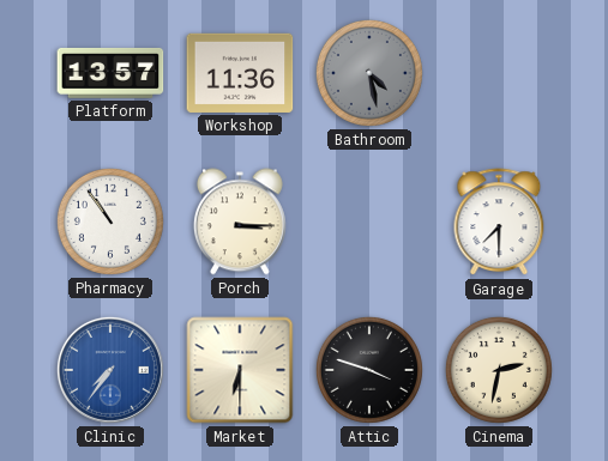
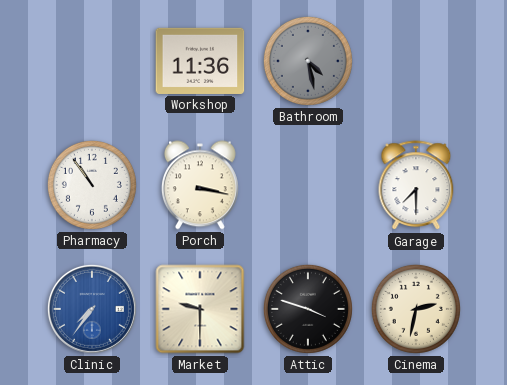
Platform: 13:57 -> none (110, 73)
Porch: 3:15 -> 3:17 (200, 185)
Market: 6:30 -> 9:30 (200, 309)
